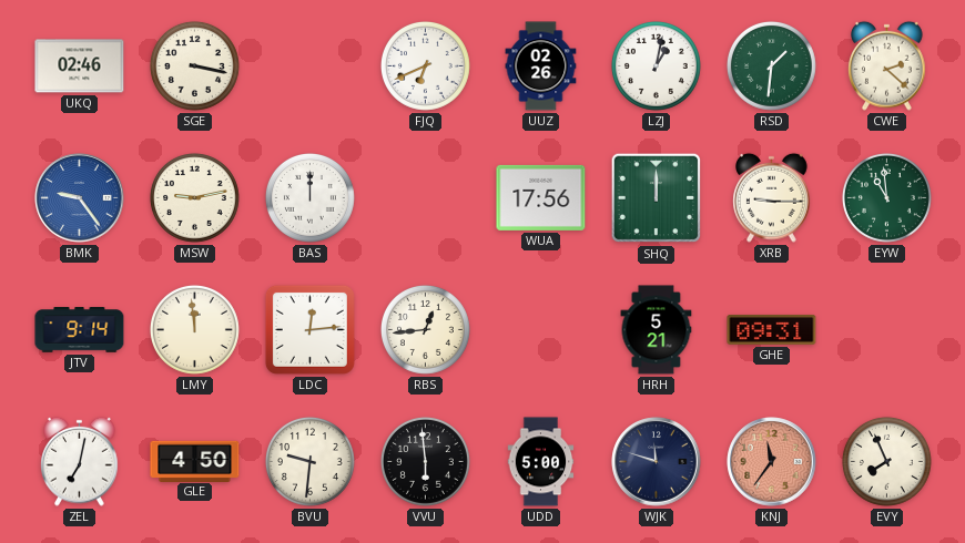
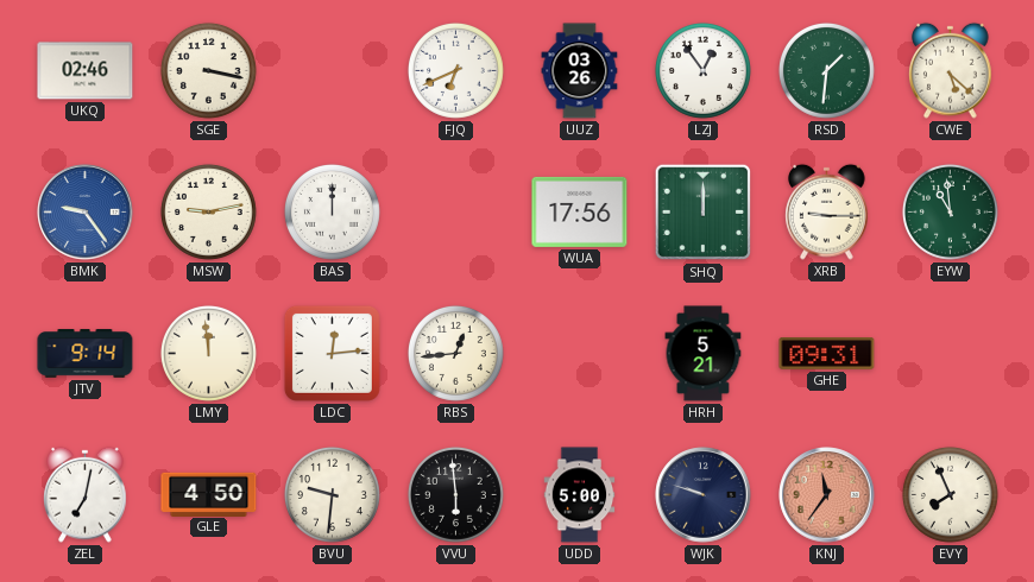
UUZ: 02:26 -> 03:26 (580, 71)
LZJ: 1:02 -> 12:54 (702, 70)
CWE: 2:22 -> 5:22 (951, 70)
WJK: 11:48 -> 9:48 (704, 495)
